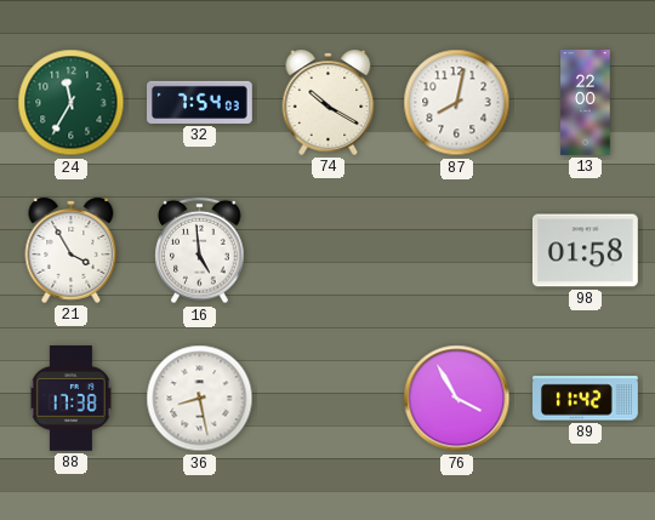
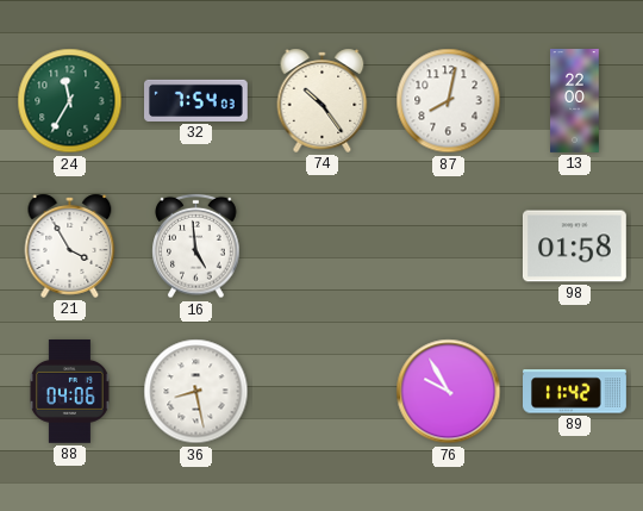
74: 10:20 -> 10:24 (323, 100)
88: 17:38 -> 04:06 (69, 392)
76: 3:55 -> 9:55 (449, 392)
